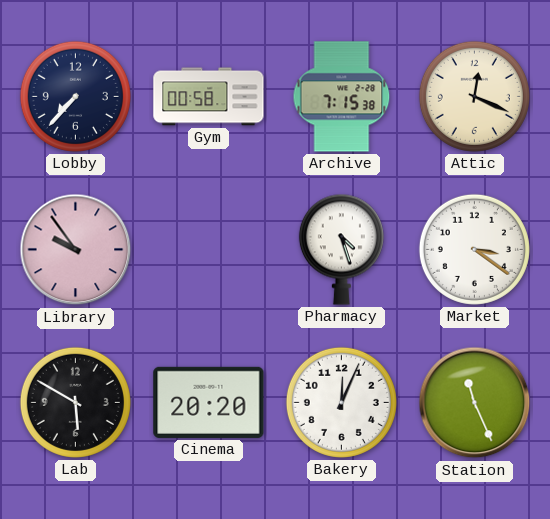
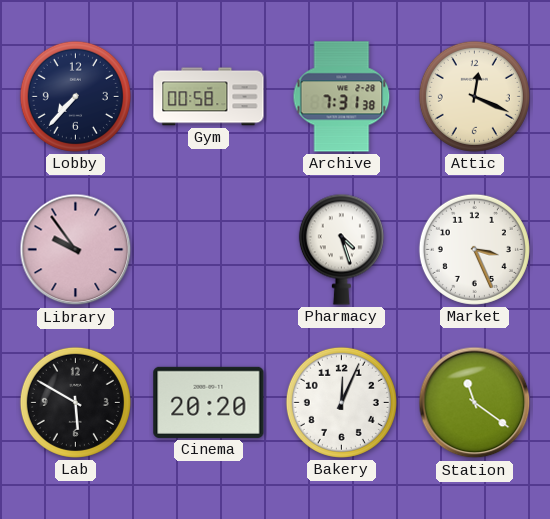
Archive: 7:15 -> 7:31 (342, 97)
Market: 3:21 -> 3:26 (474, 249)
Station: 11:26 -> 11:21 (475, 403)
